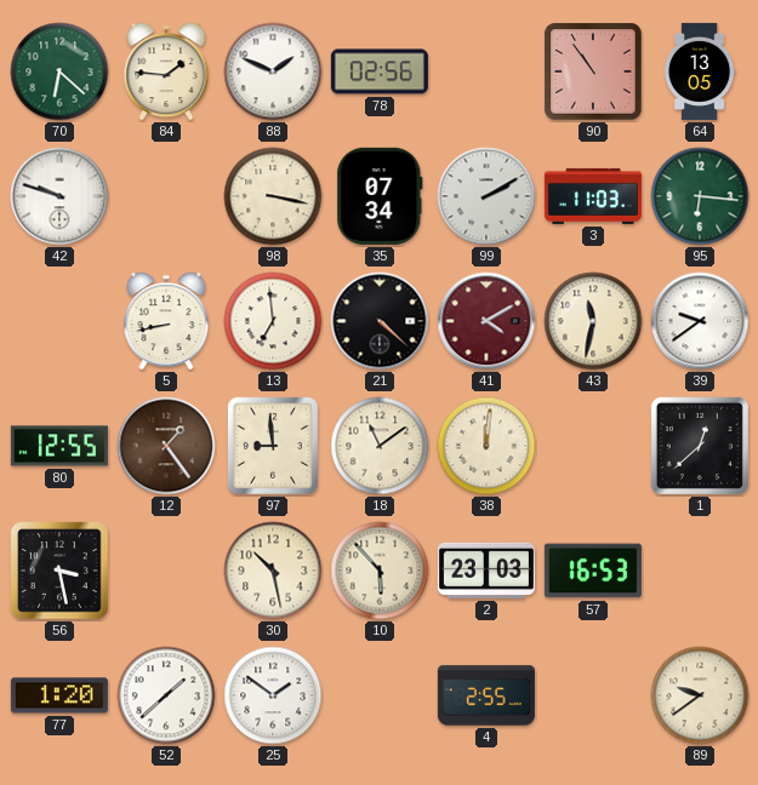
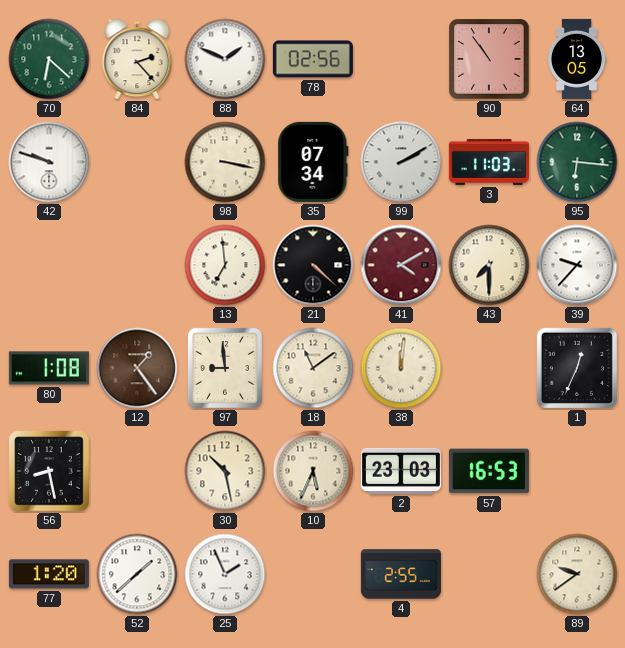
84: 1:46 -> 2:23 (137, 59)
5: 8:43 -> none (166, 321)
43: 11:32 -> 7:30 (489, 265)
39: 9:39 -> 9:37 (577, 265)
80: 12:55 -> 1:08 (49, 368)
1: 12:38 -> 12:34 (577, 368)
56: 3:28 -> 8:28 (49, 471)
10: 5:53 -> 5:34 (313, 471)
25: 1:51 -> 1:56 (225, 574)
